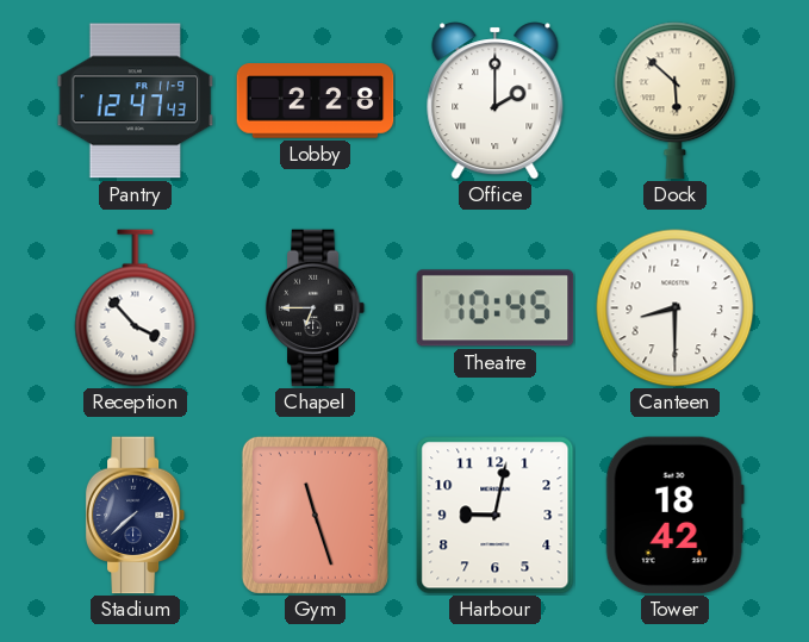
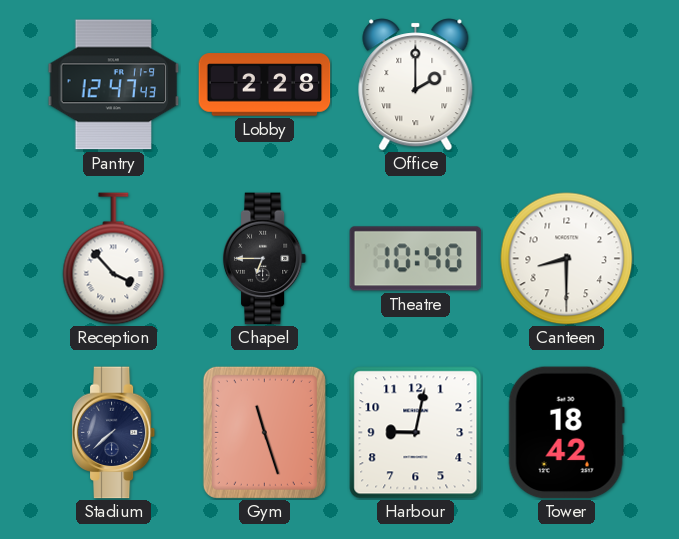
Dock: 5:52 -> none (676, 101)
Theatre: 10:45 -> 10:40 (416, 259)
